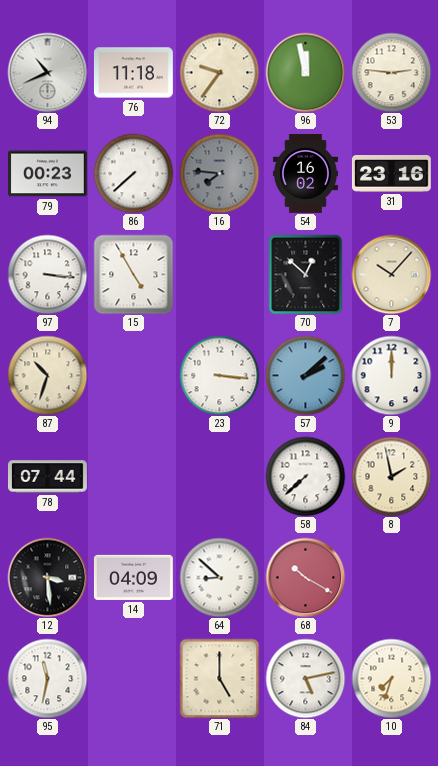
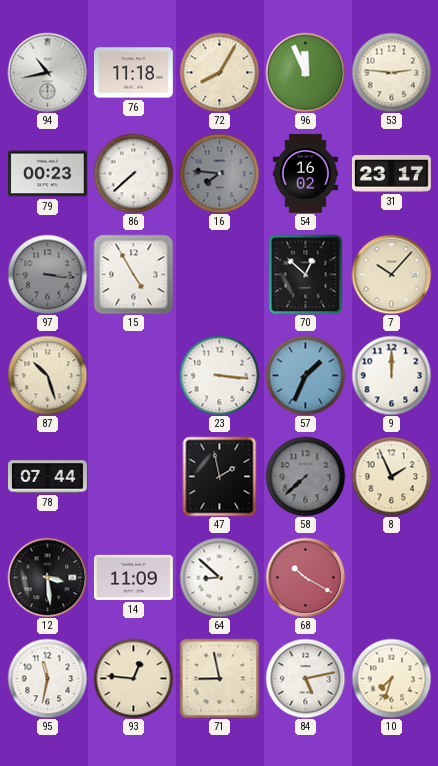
94: 10:41 -> 10:43 (47, 72)
72: 9:36 -> 8:05 (219, 72)
96: 11:58 -> 11:56 (305, 72)
31: 23:16 -> 23:17 (391, 174)
97 dial: white -> grey (47, 274)
87: 10:33 -> 10:27 (47, 375)
57: 2:08 -> 1:34 (305, 375)
47: none -> 1:58 (220, 476)
58 dial: white -> grey (305, 476)
8: 1:58 -> 1:56 (391, 476)
14: 04:09 -> 11:09 (133, 577)
93: none -> 12:46 (133, 678)
71: 5:00 -> 8:58 (219, 678)
